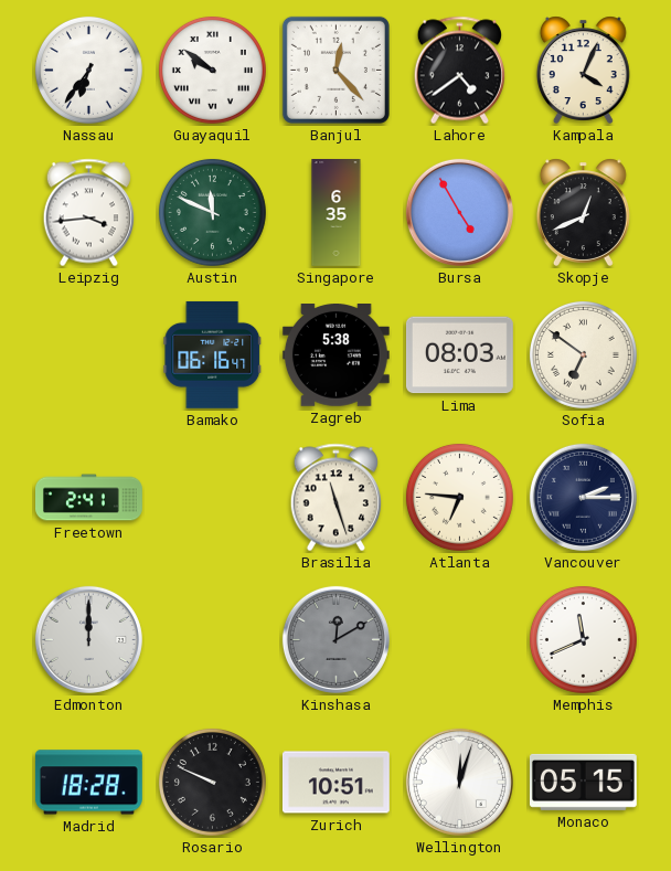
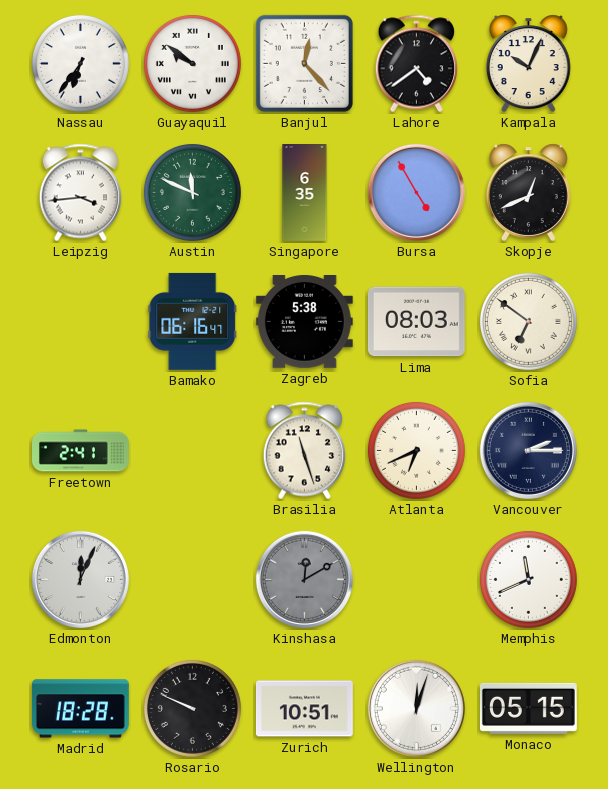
Kampala: 4:04 -> 10:04 (528, 63)
Atlanta: 6:46 -> 6:41 (416, 450)
Edmonton: 12:00 -> 12:04 (80, 579)
